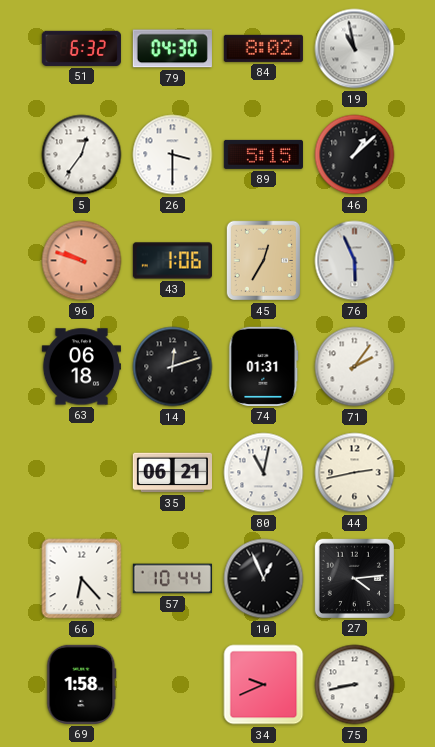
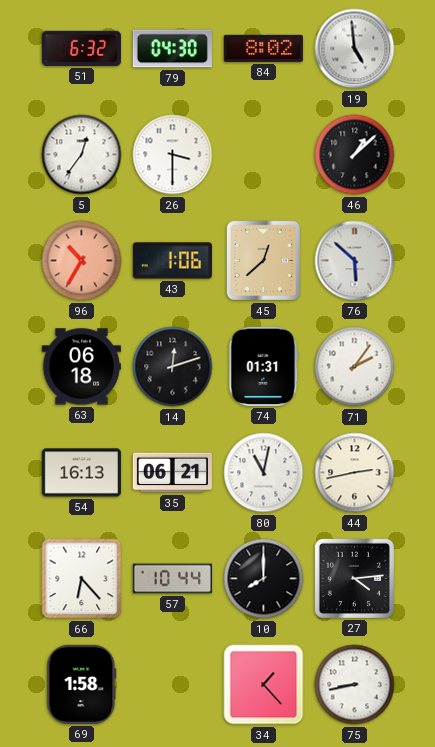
19: 10:58 -> 4:59 (355, 49)
89: 5:15 -> none (263, 154)
96: 9:48 -> 10:35 (82, 261)
45: 12:35 -> 12:38 (264, 261)
76: 5:56 -> 5:52 (355, 261)
54: none -> 16:13 (81, 473)
10: 12:56 -> 8:00 (264, 579)
34: 9:41 -> 1:23 (264, 685)
